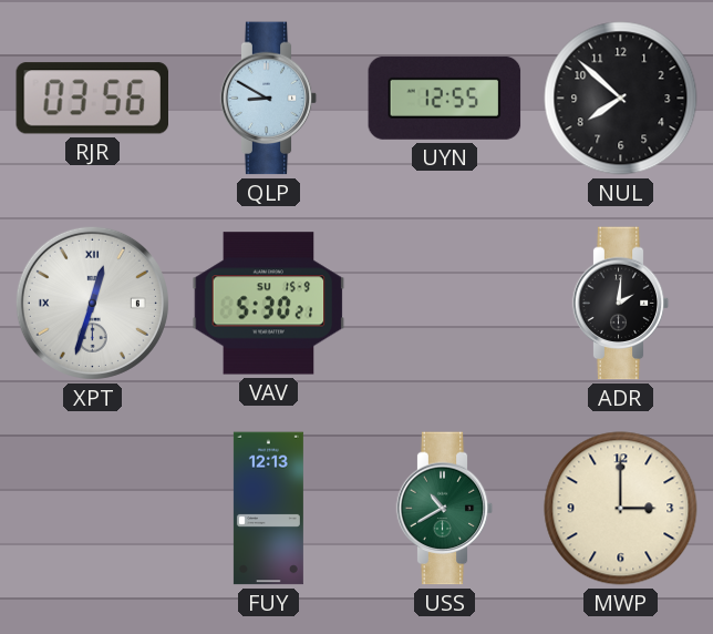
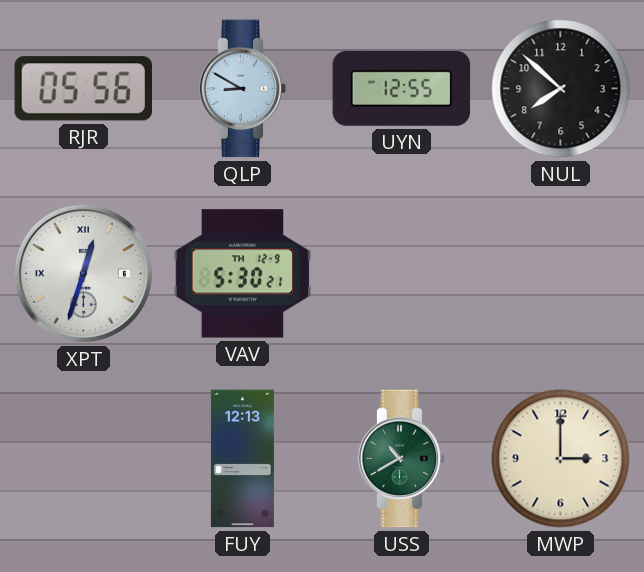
RJR: 03:56 -> 05:56 (83, 89)
VAV date: SU 15-9 -> TH 12-9 (243, 274)
ADR: 2:01 -> none (621, 304)
